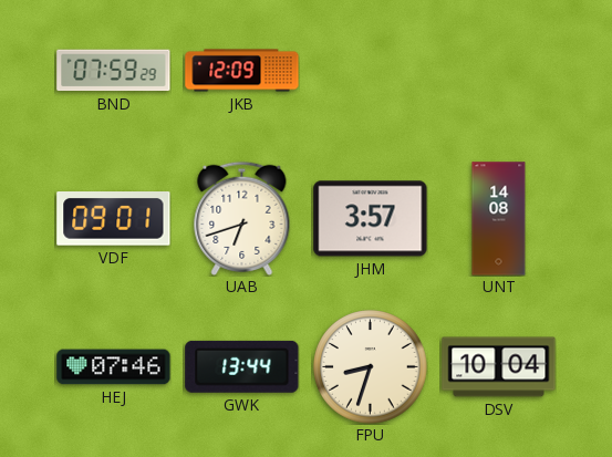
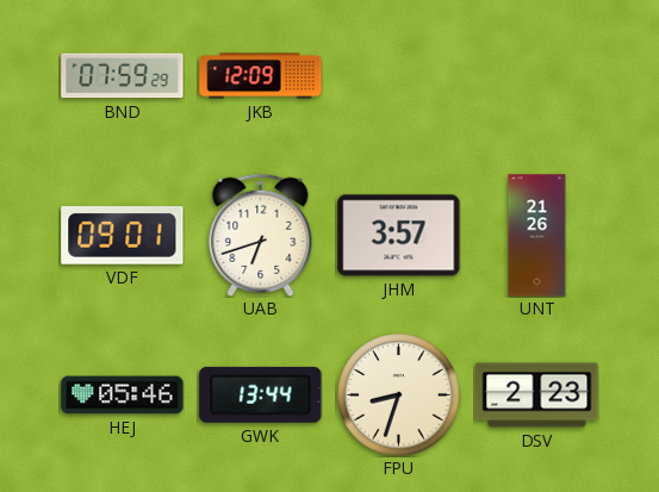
UNT: 14:08 -> 21:26 (537, 236)
HEJ: 07:46 -> 05:46 (123, 396)
DSV: 10:04 -> 2:23 (537, 396)
